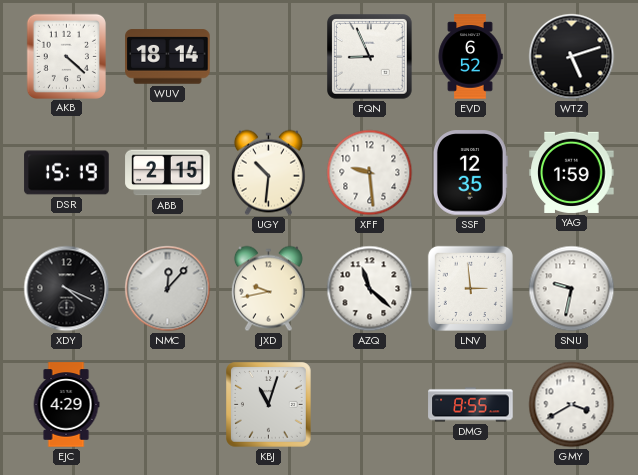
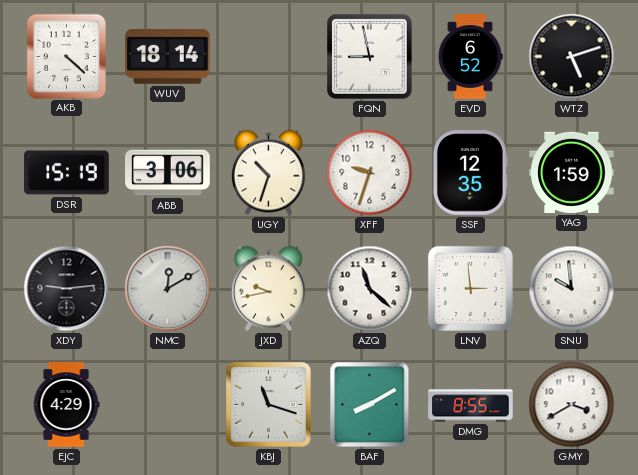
FQN: 8:56 -> 8:58 (370, 57)
ABB: 2:15 -> 3:06 (168, 173)
UGY: 10:31 -> 10:33 (268, 173)
XFF: 9:29 -> 9:33 (370, 173)
XDY: 4:19 -> 9:14 (67, 289)
NMC: 12:07 -> 12:10 (168, 289)
SNU: 9:32 -> 9:59 (572, 289)
KBJ: 11:03 -> 11:18 (269, 405)
BAF: none -> 8:10 (370, 405)
